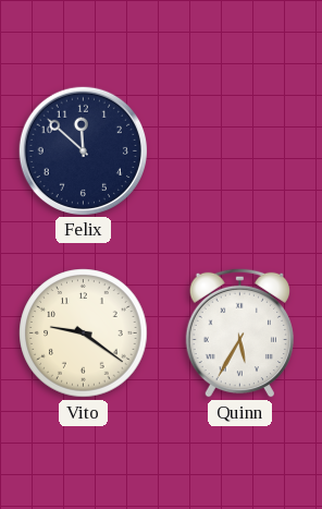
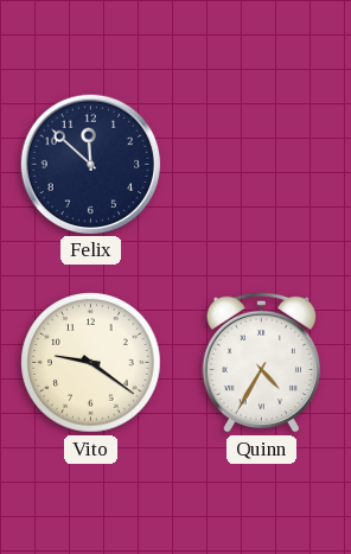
Quinn: 5:35 -> 4:35 (261, 362)
